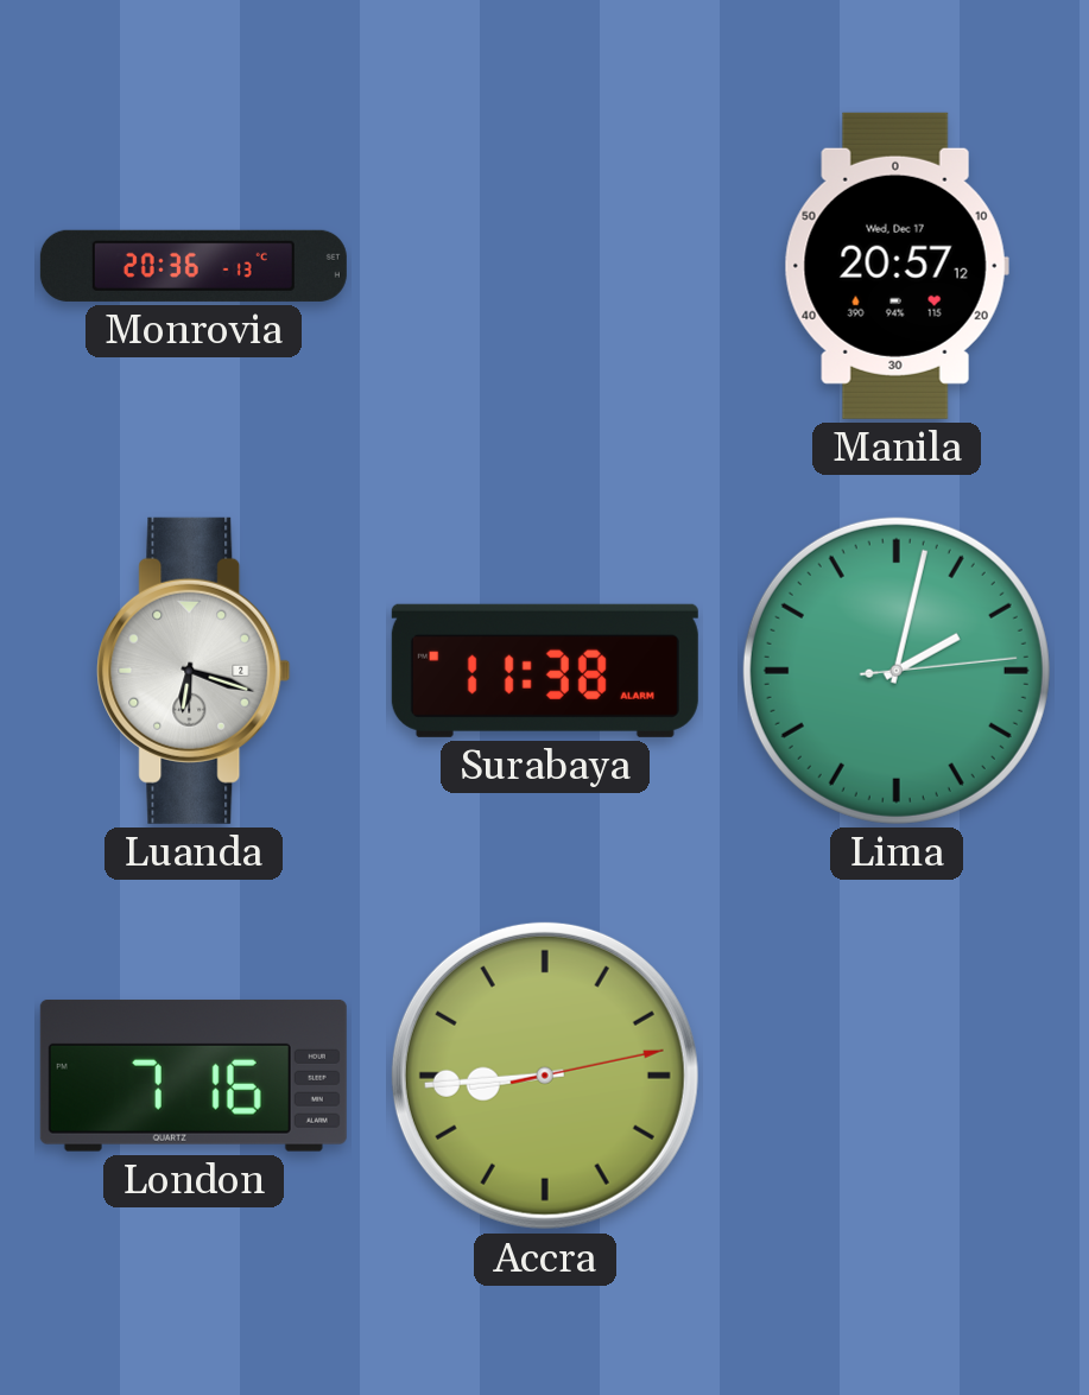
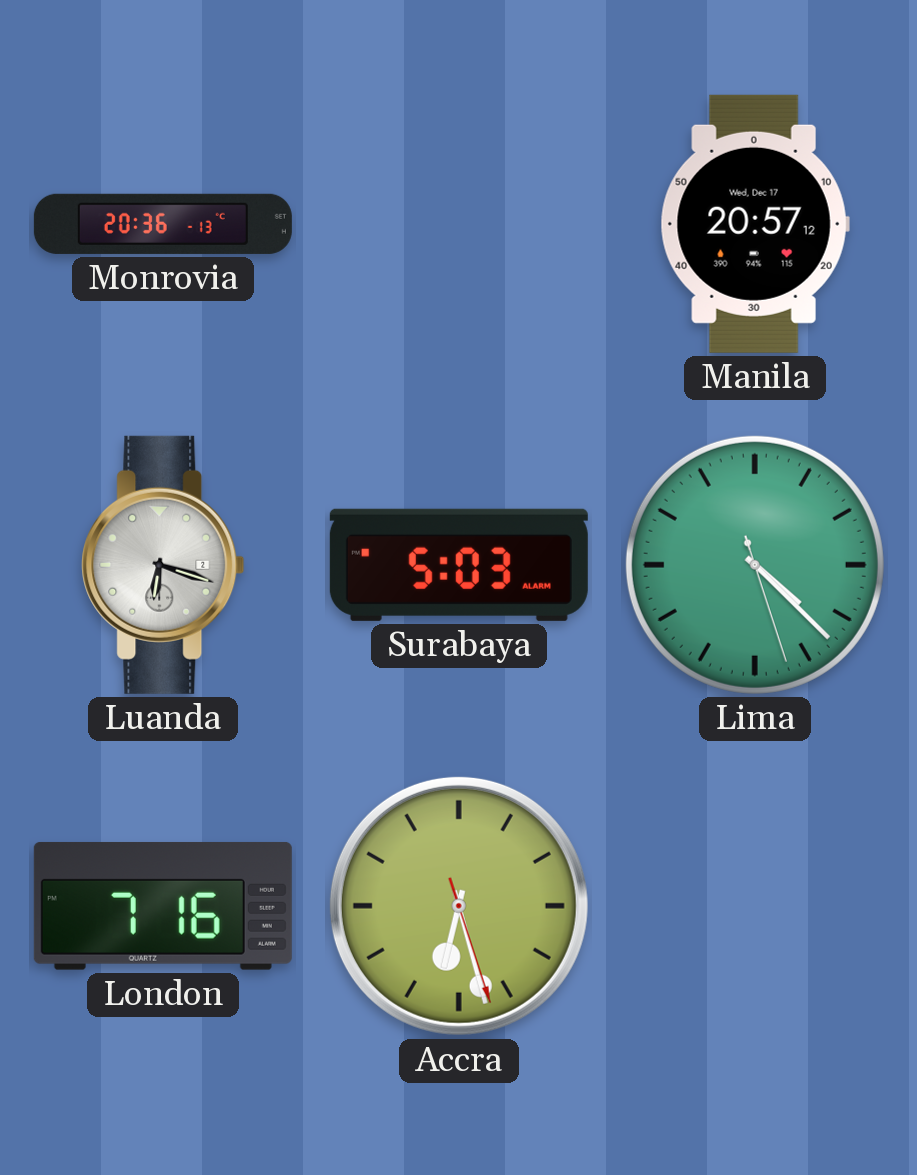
Surabaya: 11:38 -> 5:03 (459, 565)
Lima: 2:02 -> 4:22 (755, 565)
Accra: 8:44 -> 6:27 (459, 906)
